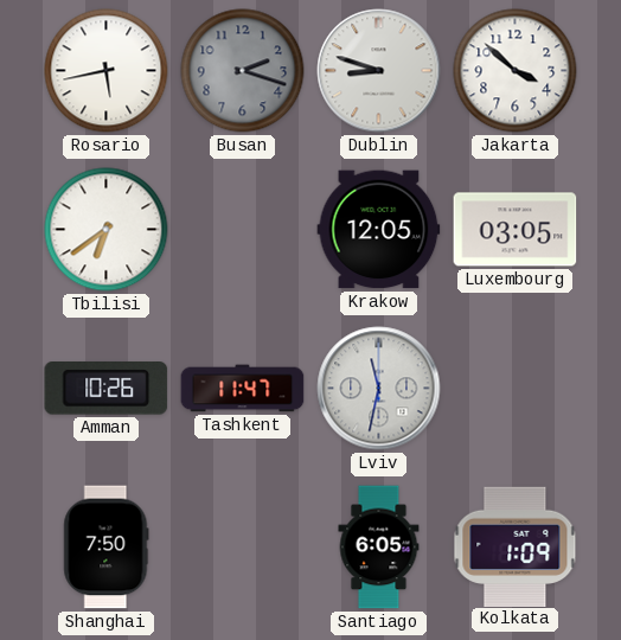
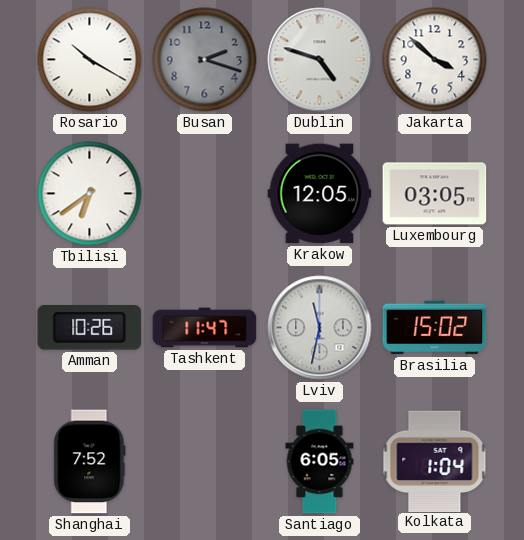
Rosario: 5:43 -> 10:20 (90, 60)
Dublin: 8:48 -> 4:48 (320, 60)
Brasilia: none -> 15:02 (435, 328)
Shanghai: 7:50 -> 7:52 (90, 462)
Kolkata: 1:09 -> 1:04 (435, 461)
